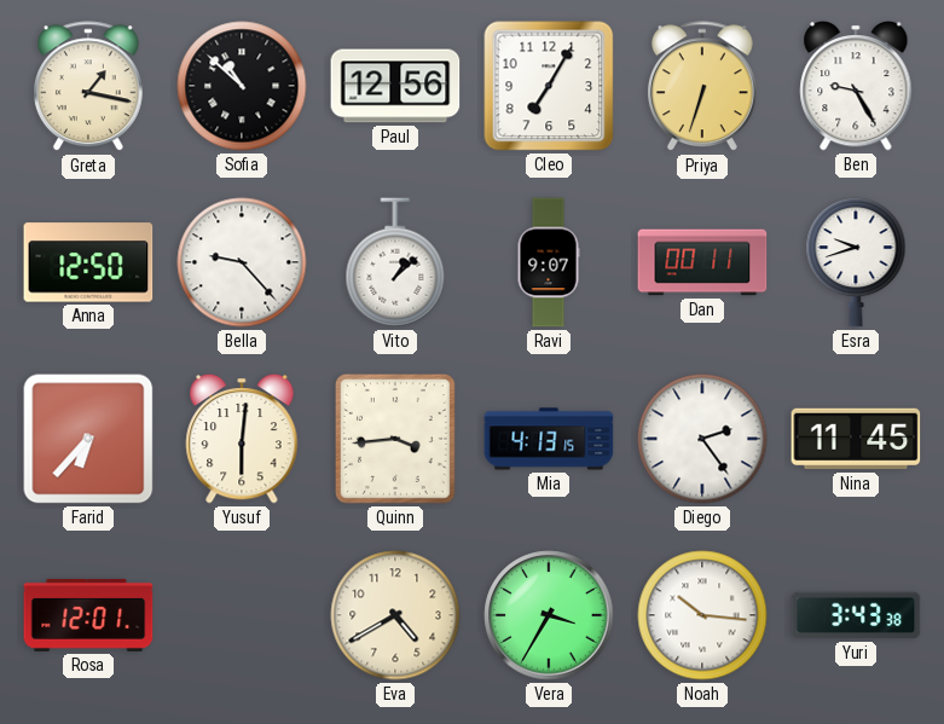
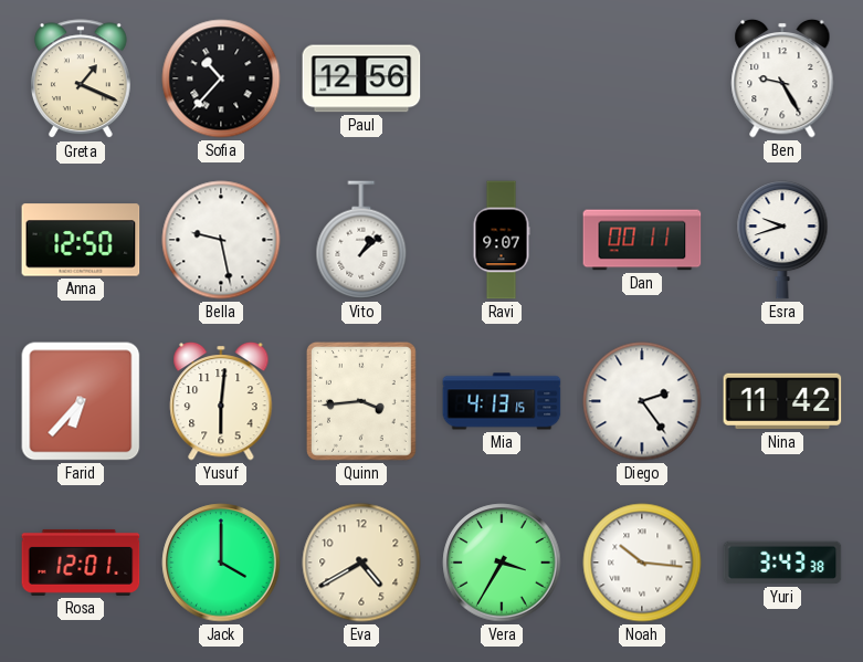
Greta: 1:17 -> 1:19 (81, 80)
Sofia: 10:52 -> 10:37 (221, 78)
Cleo: 7:05 -> none (549, 86)
Priya: 6:33 -> none (702, 87)
Bella: 9:23 -> 9:28 (221, 240)
Nina: 11:45 -> 11:42 (782, 401)
Jack: none -> 4:00 (221, 563)
